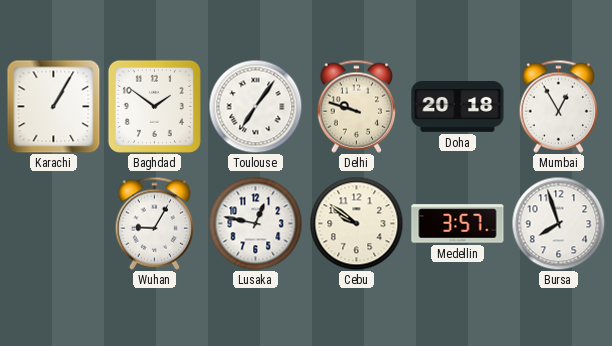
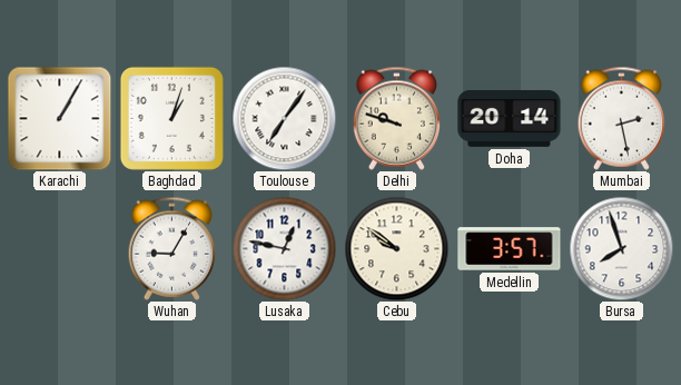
Baghdad: 1:51 -> 1:03 (171, 118)
Doha: 20:18 -> 20:14 (510, 118)
Mumbai: 12:55 -> 2:28 (622, 118)
